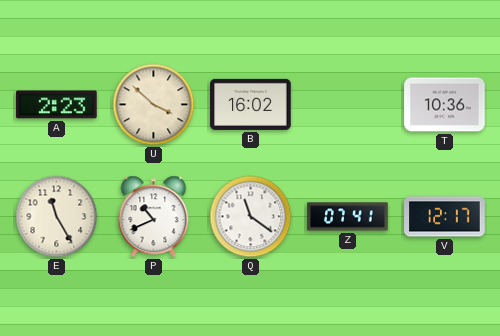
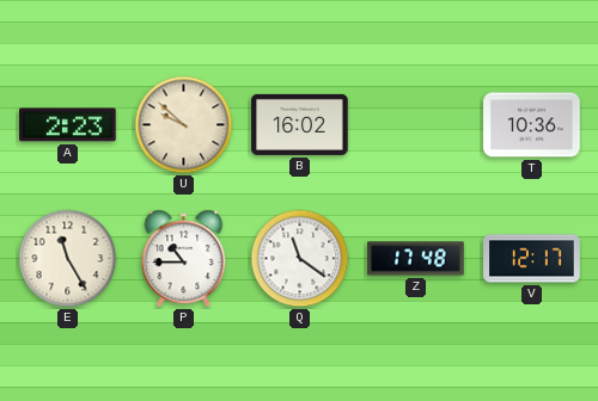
U: 3:52 -> 9:52 (184, 125)
P: 10:41 -> 10:45 (184, 259)
Z: 07:41 -> 17:48 (416, 259)
